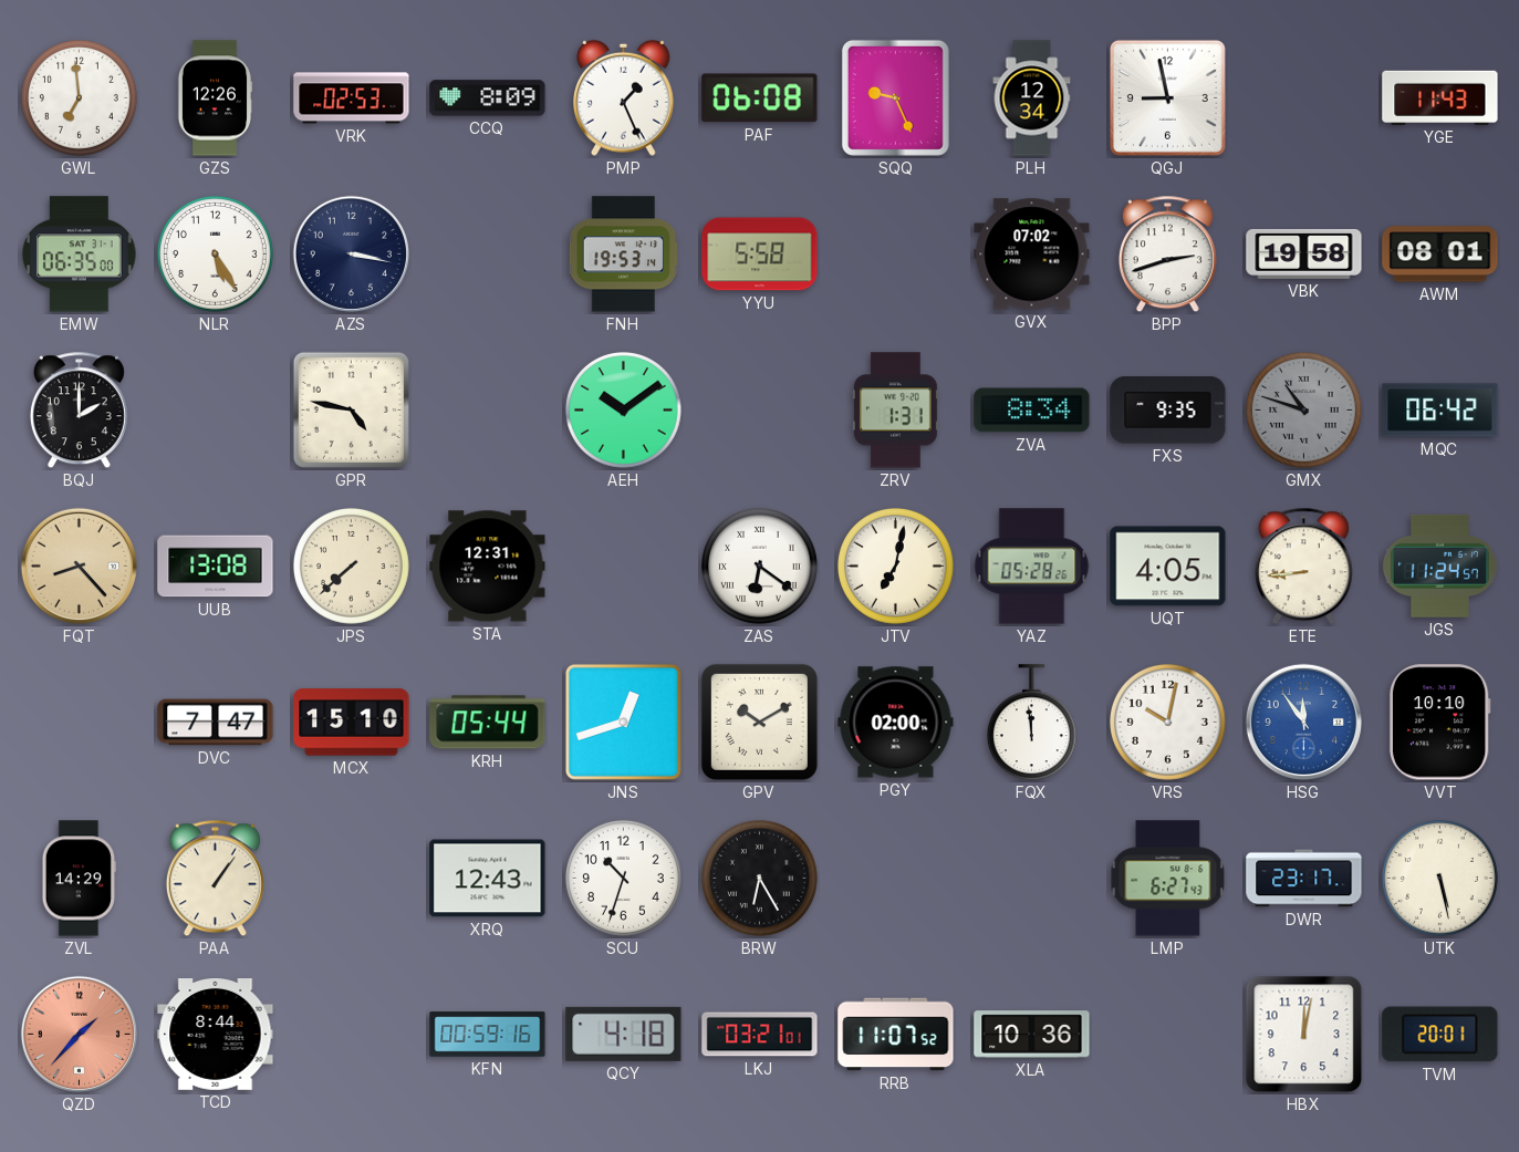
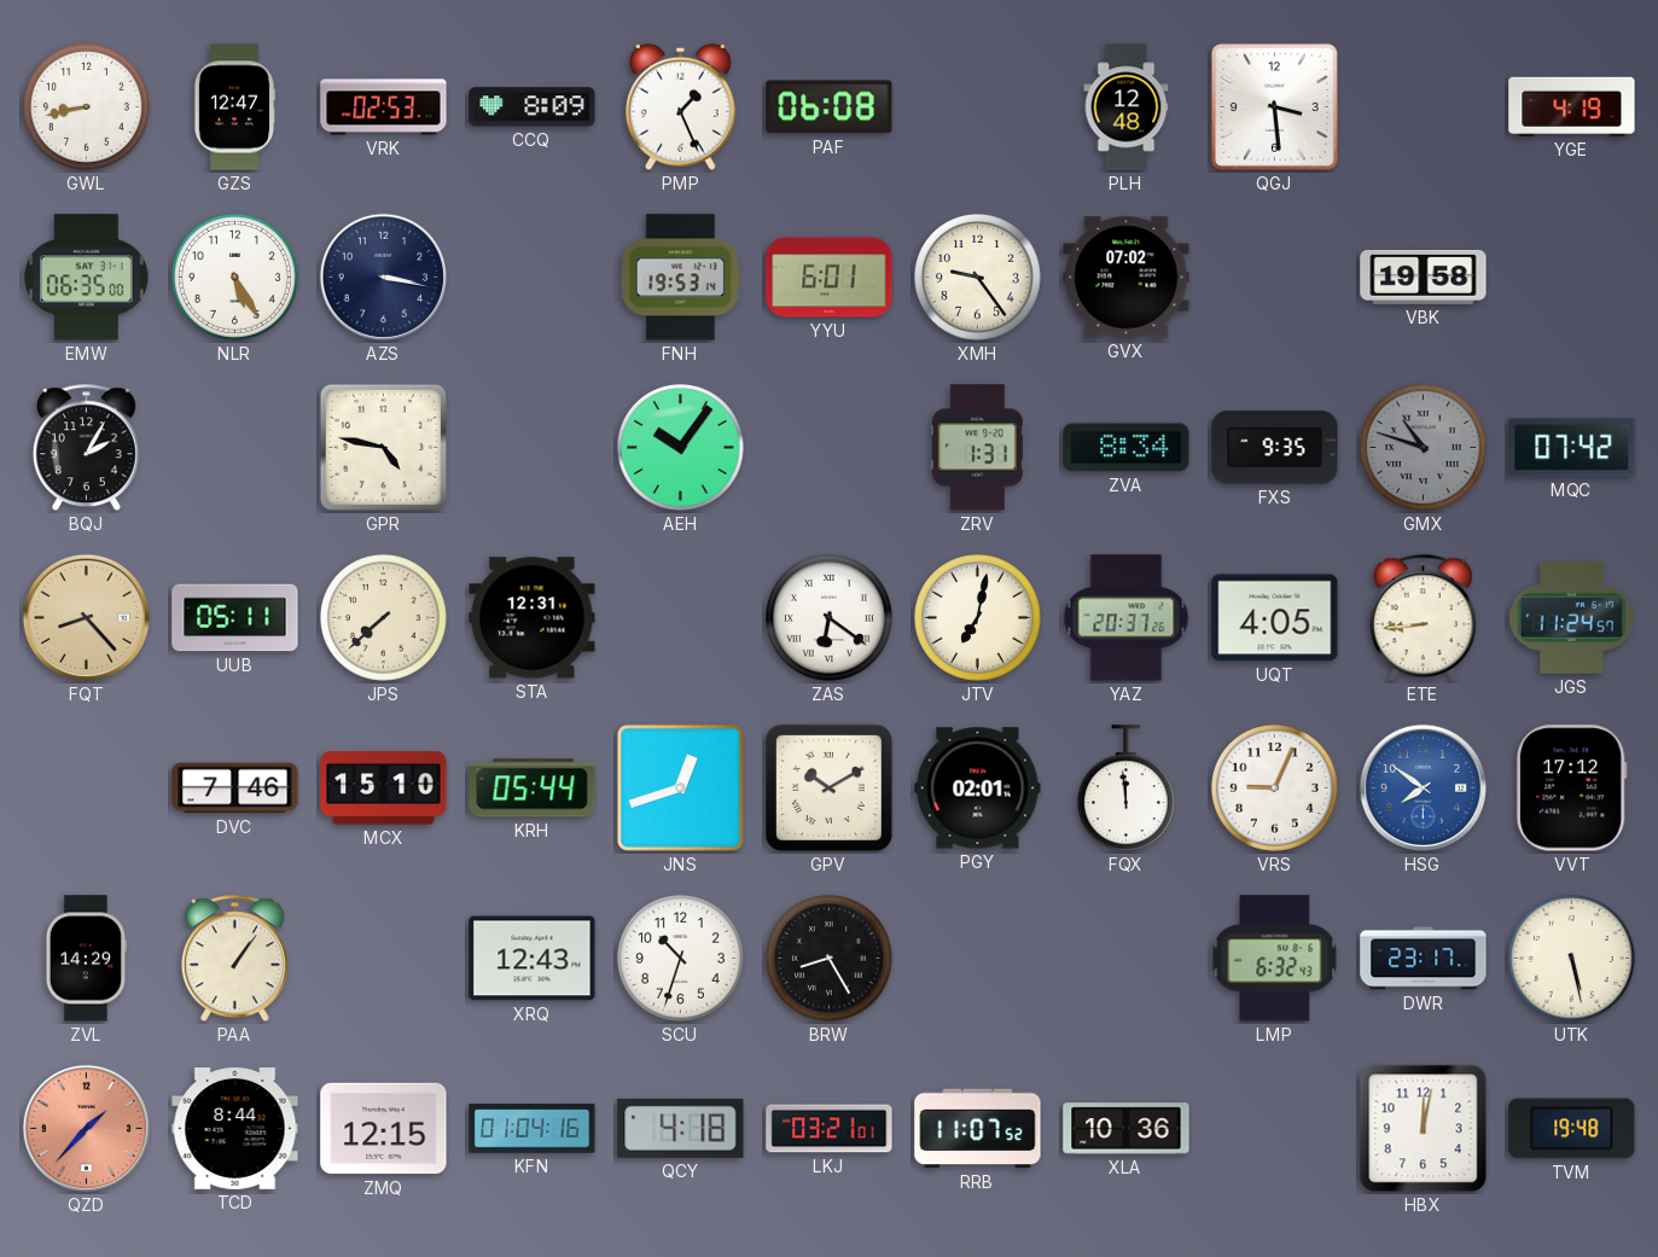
GWL: 6:59 -> 8:43 (86, 106)
GZS: 12:26 -> 12:47 (234, 107)
SQQ: 9:26 -> none (895, 97)
PLH: 12:34 -> 12:48 (1127, 107)
QGJ: 8:58 -> 3:29 (1274, 106)
YGE: 11:43 -> 4:19 (1572, 106)
YYU: 5:58 -> 6:01 (830, 278)
XMH: none -> 9:24 (977, 277)
BPP: 2:42 -> none (1167, 255)
AWM: 08:01 -> none (1440, 255)
BQJ: 2:00 -> 2:05 (86, 448)
AEH: 10:09 -> 10:06 (680, 447)
MQC: 06:42 -> 07:42 (1572, 448)
UUB: 13:08 -> 05:11 (235, 618)
YAZ: 05:28 -> 20:37 (1127, 618)
DVC: 7:47 -> 7:46 (235, 788)
PGY: 02:00 -> 02:01 (978, 788)
VRS: 10:02 -> 9:04 (1274, 787)
HSG: 11:54 -> 7:51 (1423, 787)
VVT: 10:10 -> 17:12 (1571, 788)
BRW: 6:25 -> 8:25 (828, 958)
LMP: 6:27 -> 6:32 (1275, 959)
ZMQ: none -> 12:15 (384, 1129)
KFN: 00:59 -> 01:04 (533, 1129)
TVM: 20:01 -> 19:48 (1572, 1129)
